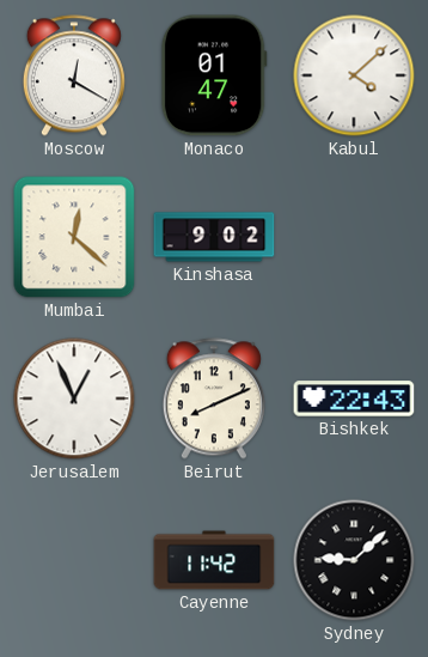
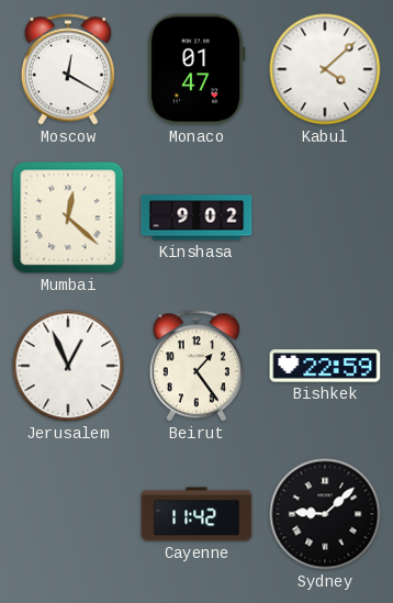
Beirut: 8:11 -> 1:24 (196, 366)
Bishkek: 22:43 -> 22:59 (325, 366)
